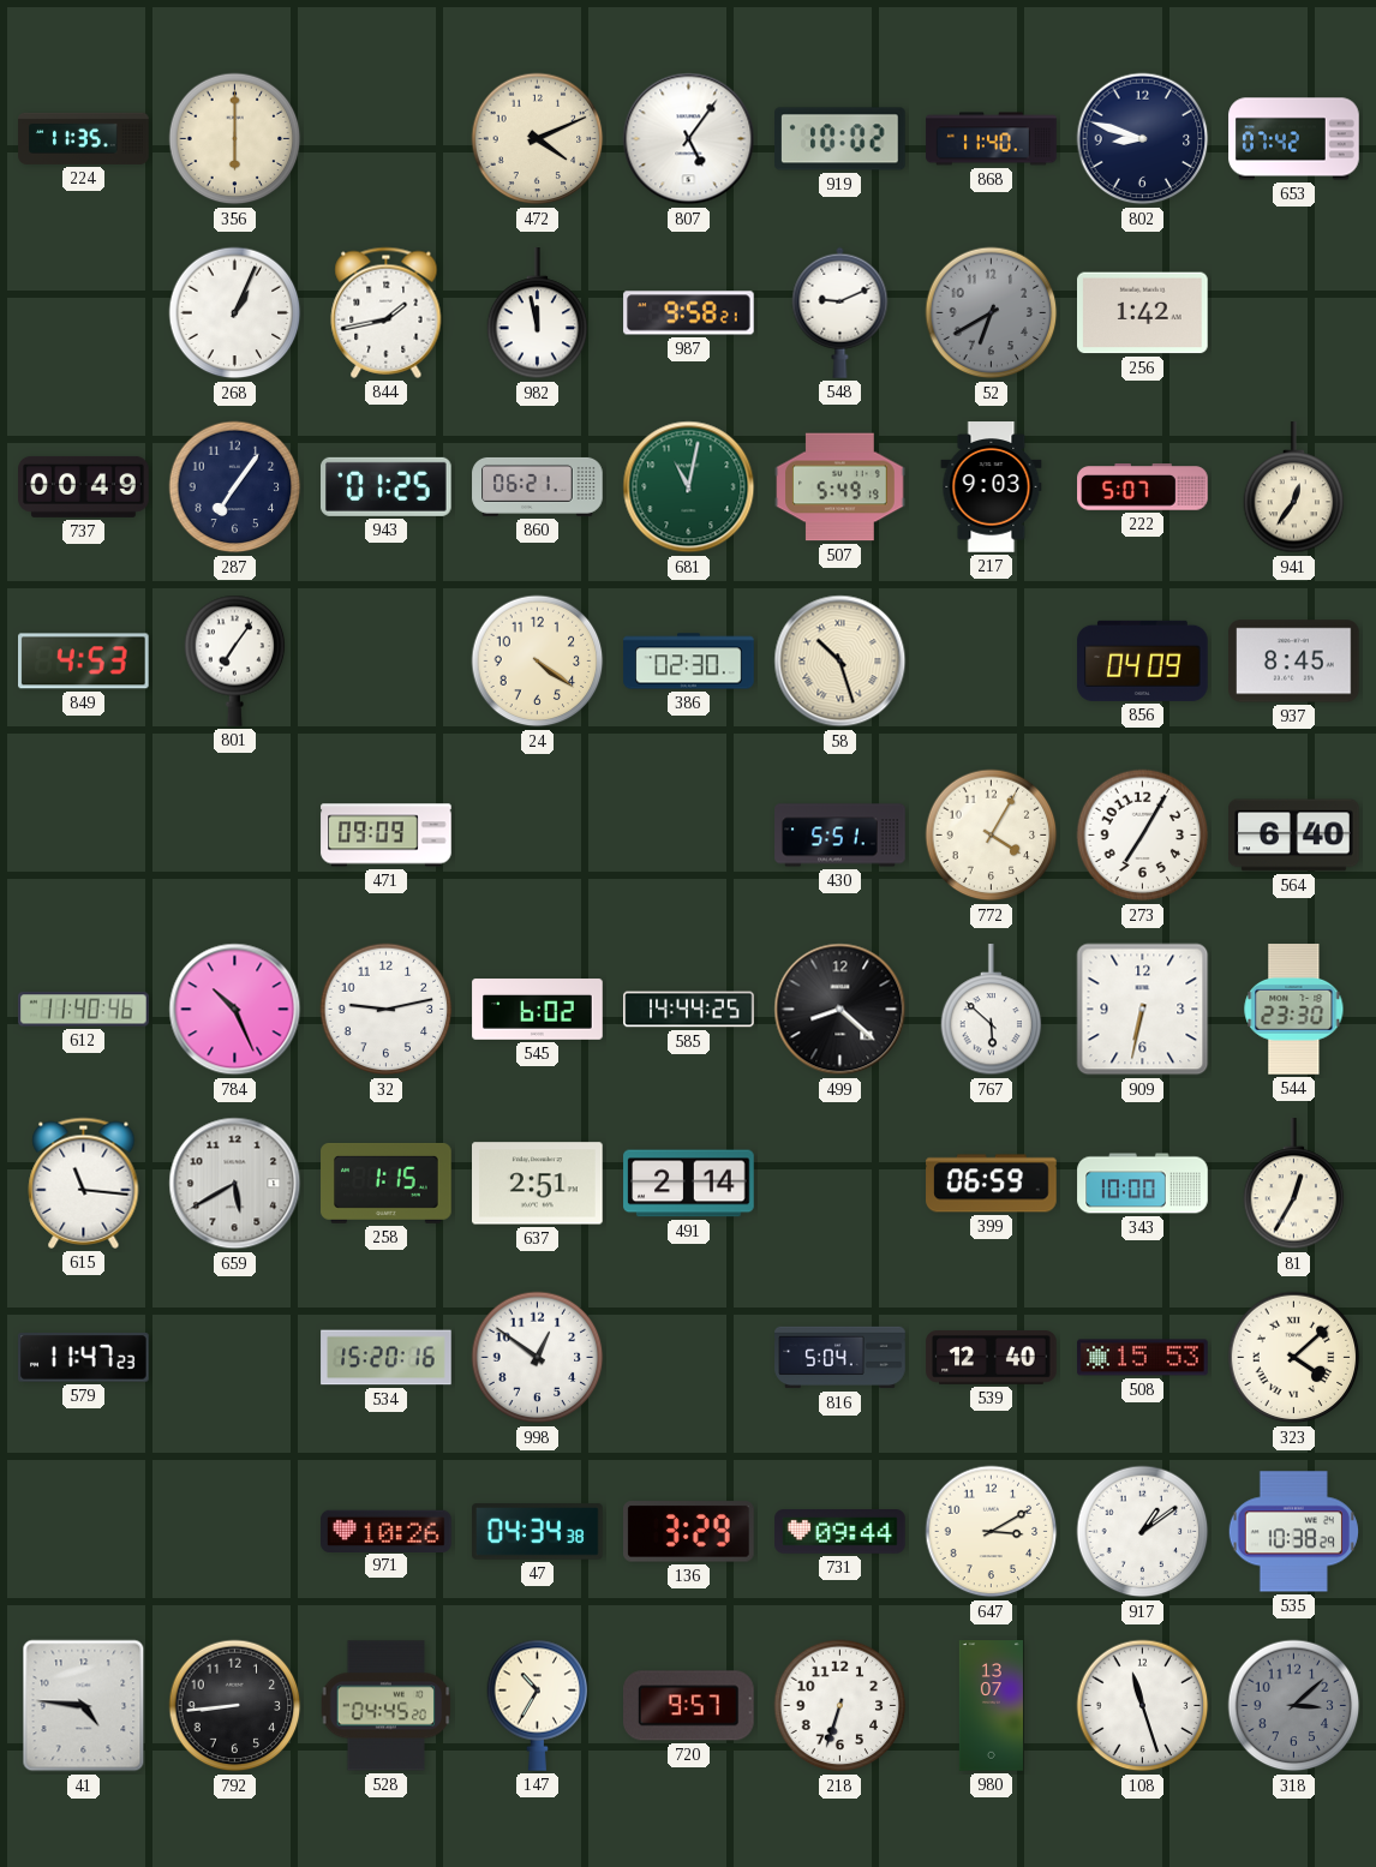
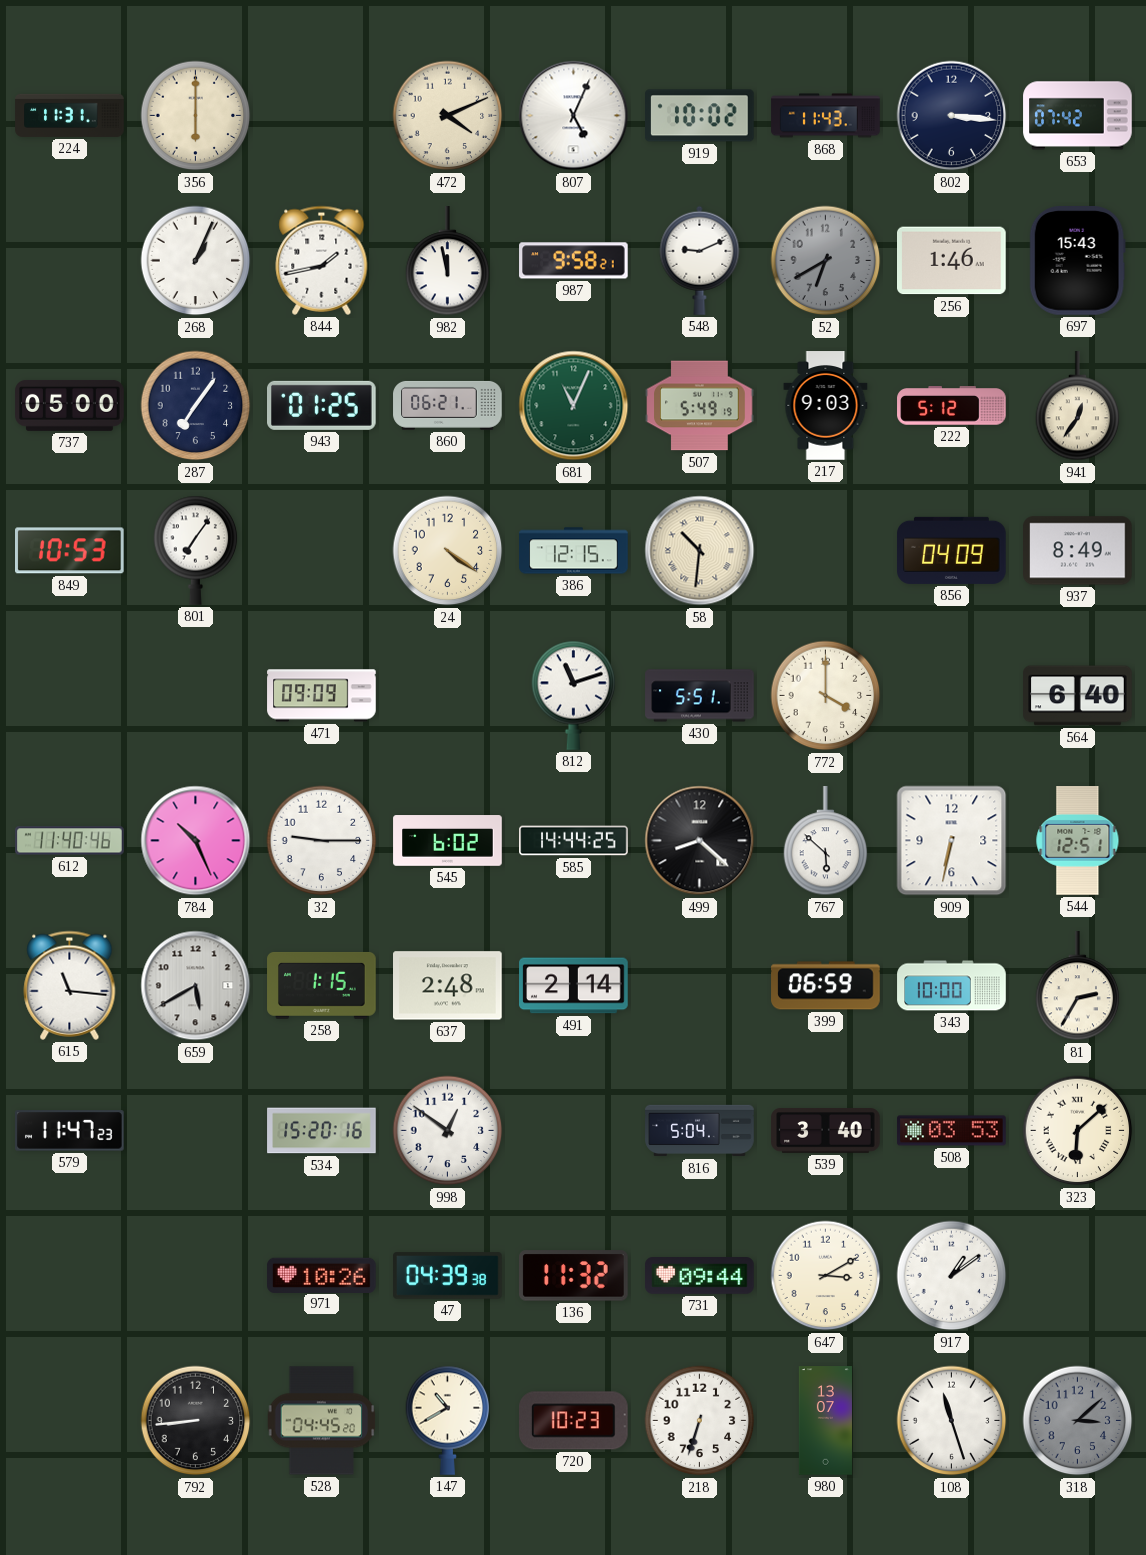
224: 11:35 -> 11:31 (70, 115)
807: 5:06 -> 5:04 (574, 116)
868: 11:40 -> 11:43 (826, 116)
802: 8:48 -> 3:16 (952, 116)
256: 1:42 -> 1:46 (952, 261)
697: none -> 15:43 (1077, 261)
737: 00:49 -> 05:00 (70, 405)
681: 11:02 -> 11:04 (574, 406)
222: 5:07 -> 5:12 (952, 406)
849: 4:53 -> 10:53 (70, 551)
386: 02:30 -> 12:15 (574, 551)
58: 10:27 -> 10:31 (700, 551)
937: 8:45 -> 8:49 (1078, 551)
812: none -> 11:12 (574, 695)
772: 4:05 -> 4:00 (826, 696)
273: 7:05 -> none (1143, 836)
32: 9:13 -> 9:15 (322, 841)
544: 23:30 -> 12:51 (1078, 841)
637: 2:51 -> 2:48 (448, 986)
81: 12:35 -> 2:35 (1078, 986)
539: 12:40 -> 3:40 (826, 1131)
508: 15:53 -> 03:53 (952, 1131)
323: 4:08 -> 6:08 (1078, 1131)
47: 04:34 -> 04:39 (448, 1276)
136: 3:29 -> 11:32 (574, 1276)
535: 10:38 -> none (1293, 1532)
41: 4:46 -> none (84, 1706)
147: 10:35 -> 10:40 (448, 1420)
720: 9:57 -> 10:23 (574, 1421)
